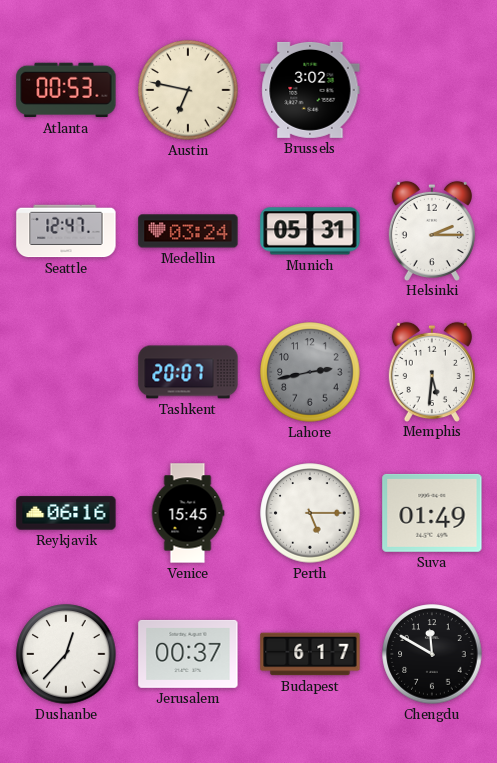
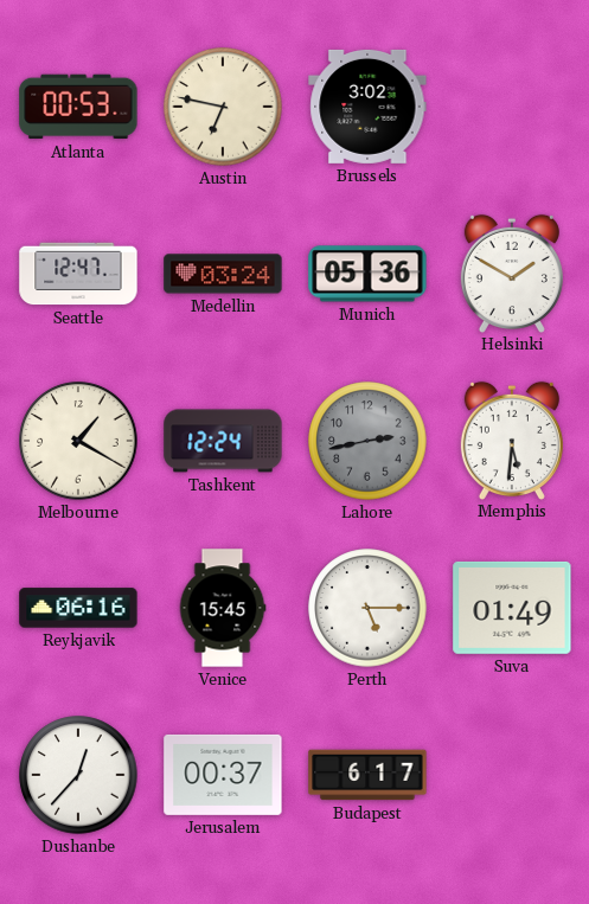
Munich: 05:31 -> 05:36 (367, 274)
Helsinki: 2:15 -> 1:50 (512, 273)
Melbourne: none -> 1:20 (78, 441)
Tashkent: 20:07 -> 12:24 (223, 441)
Chengdu: 11:50 -> none (432, 654)
